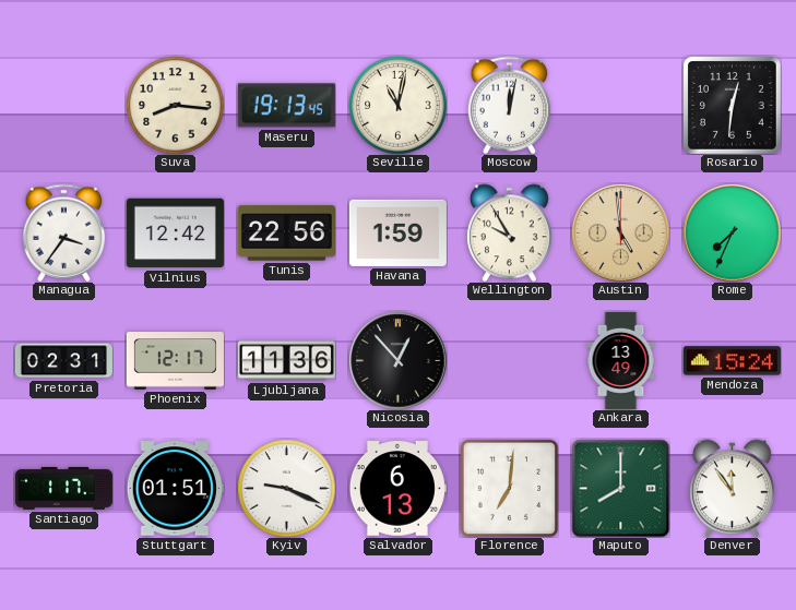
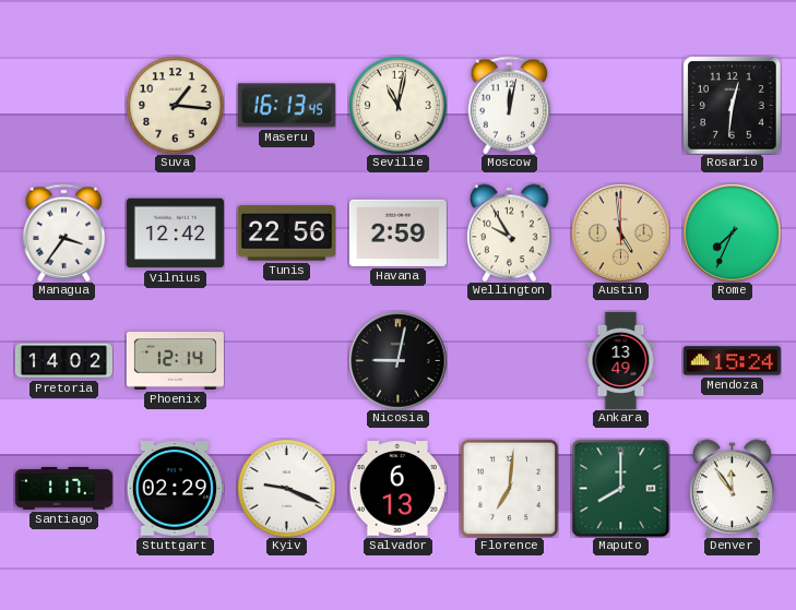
Suva: 8:16 -> 1:16 (175, 105)
Maseru: 19:13 -> 16:13 (286, 106)
Havana: 1:59 -> 2:59 (397, 232)
Pretoria: 02:31 -> 14:02 (63, 361)
Phoenix: 12:17 -> 12:14 (175, 361)
Ljubljana: 11:36 -> none (286, 361)
Nicosia: 12:53 -> 9:02 (397, 360)
Stuttgart: 01:51 -> 02:29 (175, 489)
